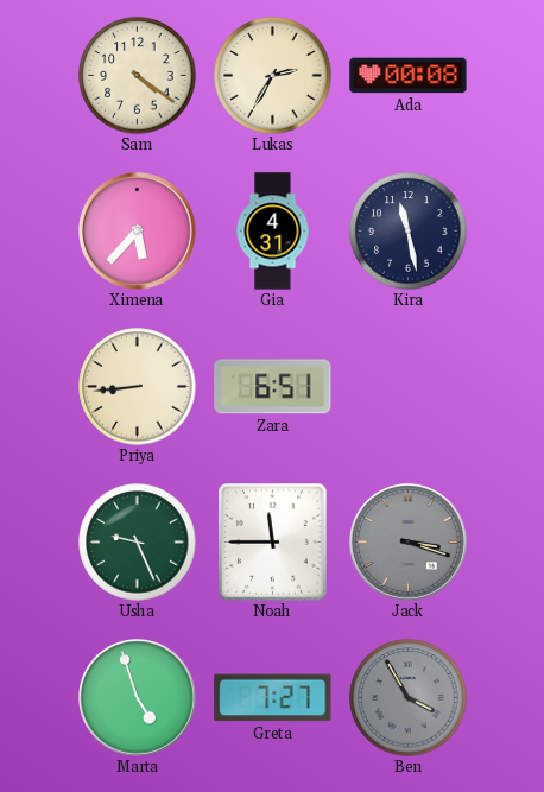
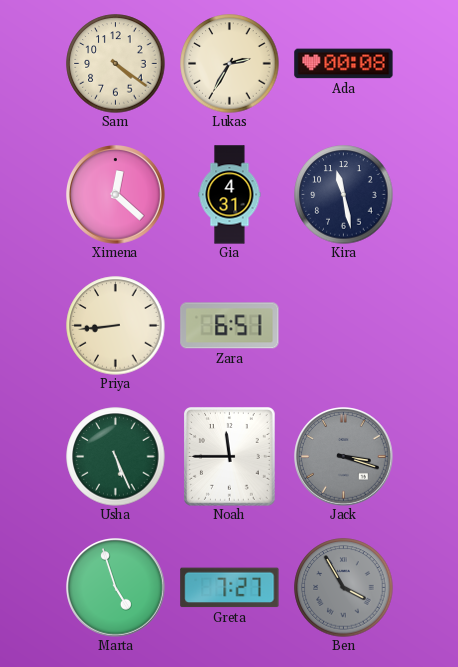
Ximena: 5:37 -> 12:22 (116, 195)
Usha: 9:26 -> 5:26 (116, 457)
